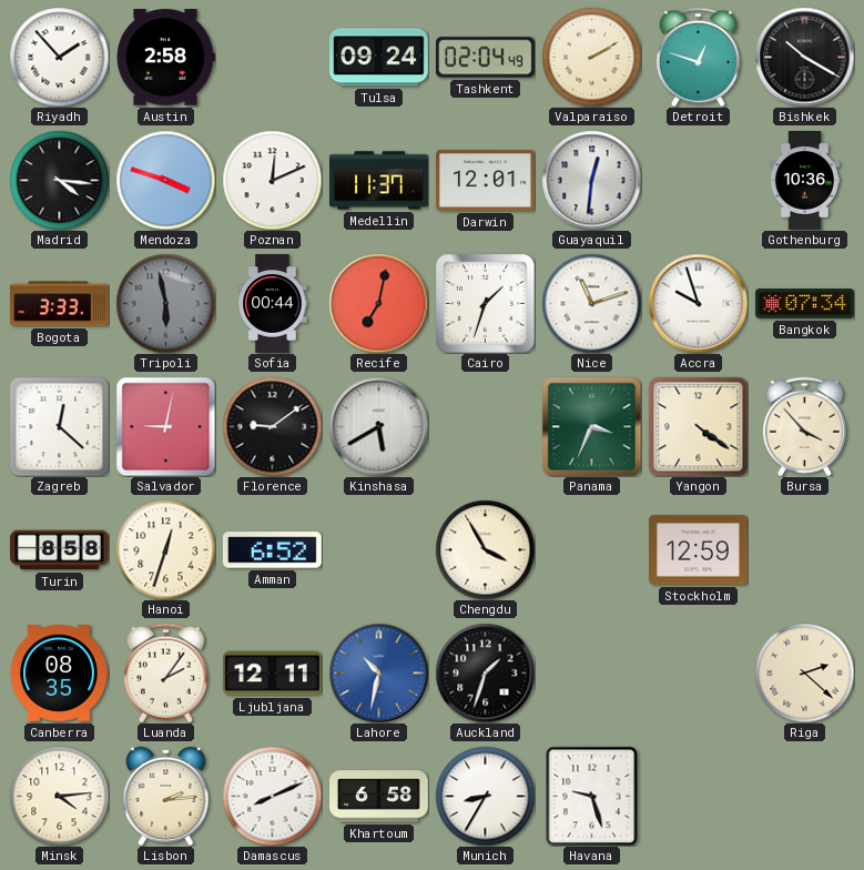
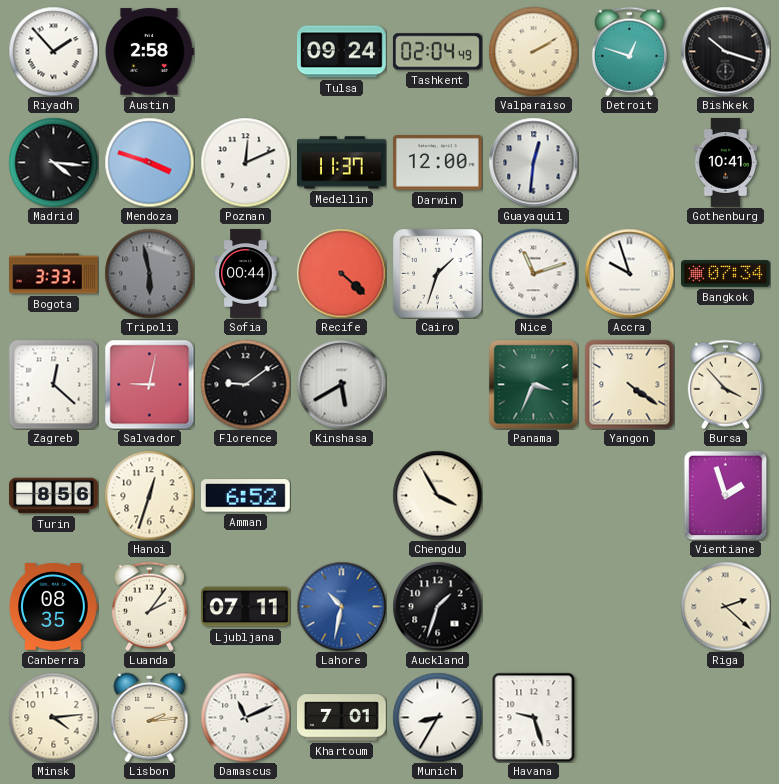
Bishkek: 10:20 -> 10:18 (725, 51)
Darwin: 12:01 -> 12:00 (438, 163)
Gothenburg: 10:36 -> 10:41 (726, 163)
Recife: 7:02 -> 4:22 (341, 273)
Turin: 8:58 -> 8:56 (54, 496)
Stockholm: 12:59 -> none (698, 550)
Vientiane: none -> 1:57 (726, 495)
Ljubljana: 12:11 -> 07:11 (245, 607)
Damascus: 8:11 -> 11:11 (245, 717)
Khartoum: 6:58 -> 7:01 (342, 718)
